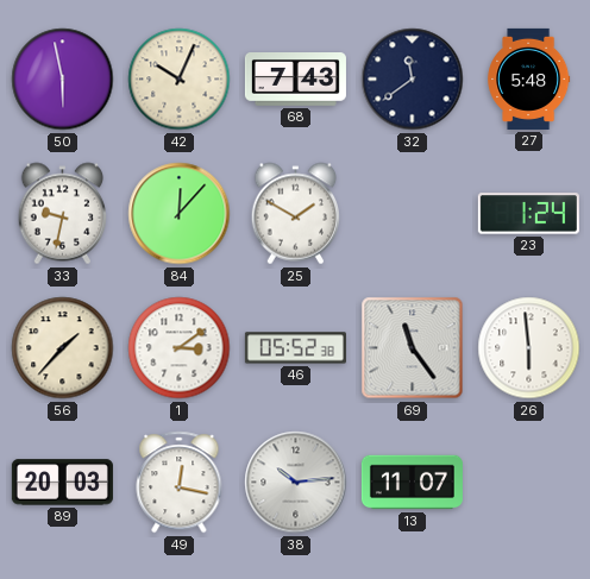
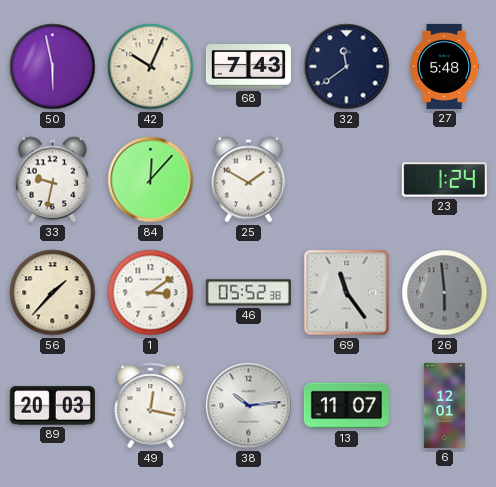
26 dial: white -> grey (445, 293)
6: none -> 12:01 (444, 405)
